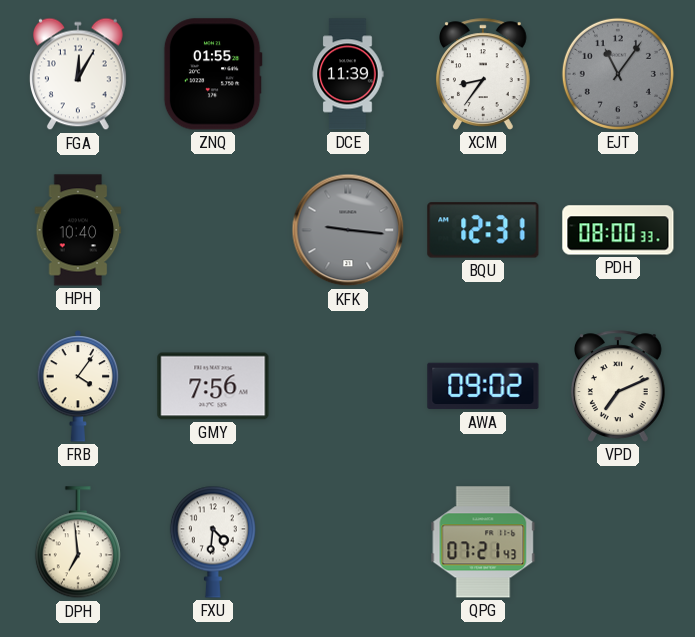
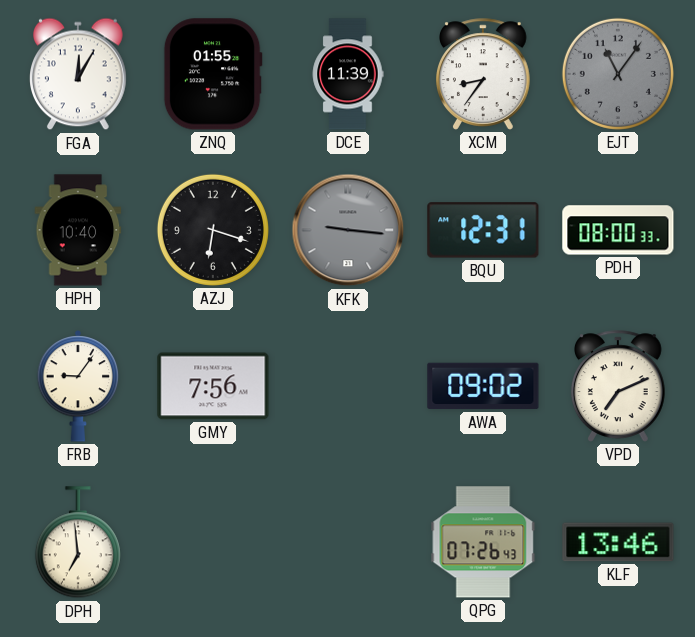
AZJ: none -> 6:18 (213, 230)
FRB: 4:06 -> 9:06 (78, 386)
FXU: 4:31 -> none (213, 542)
QPG: 07:21 -> 07:26 (483, 542)
KLF: none -> 13:46 (618, 542)
